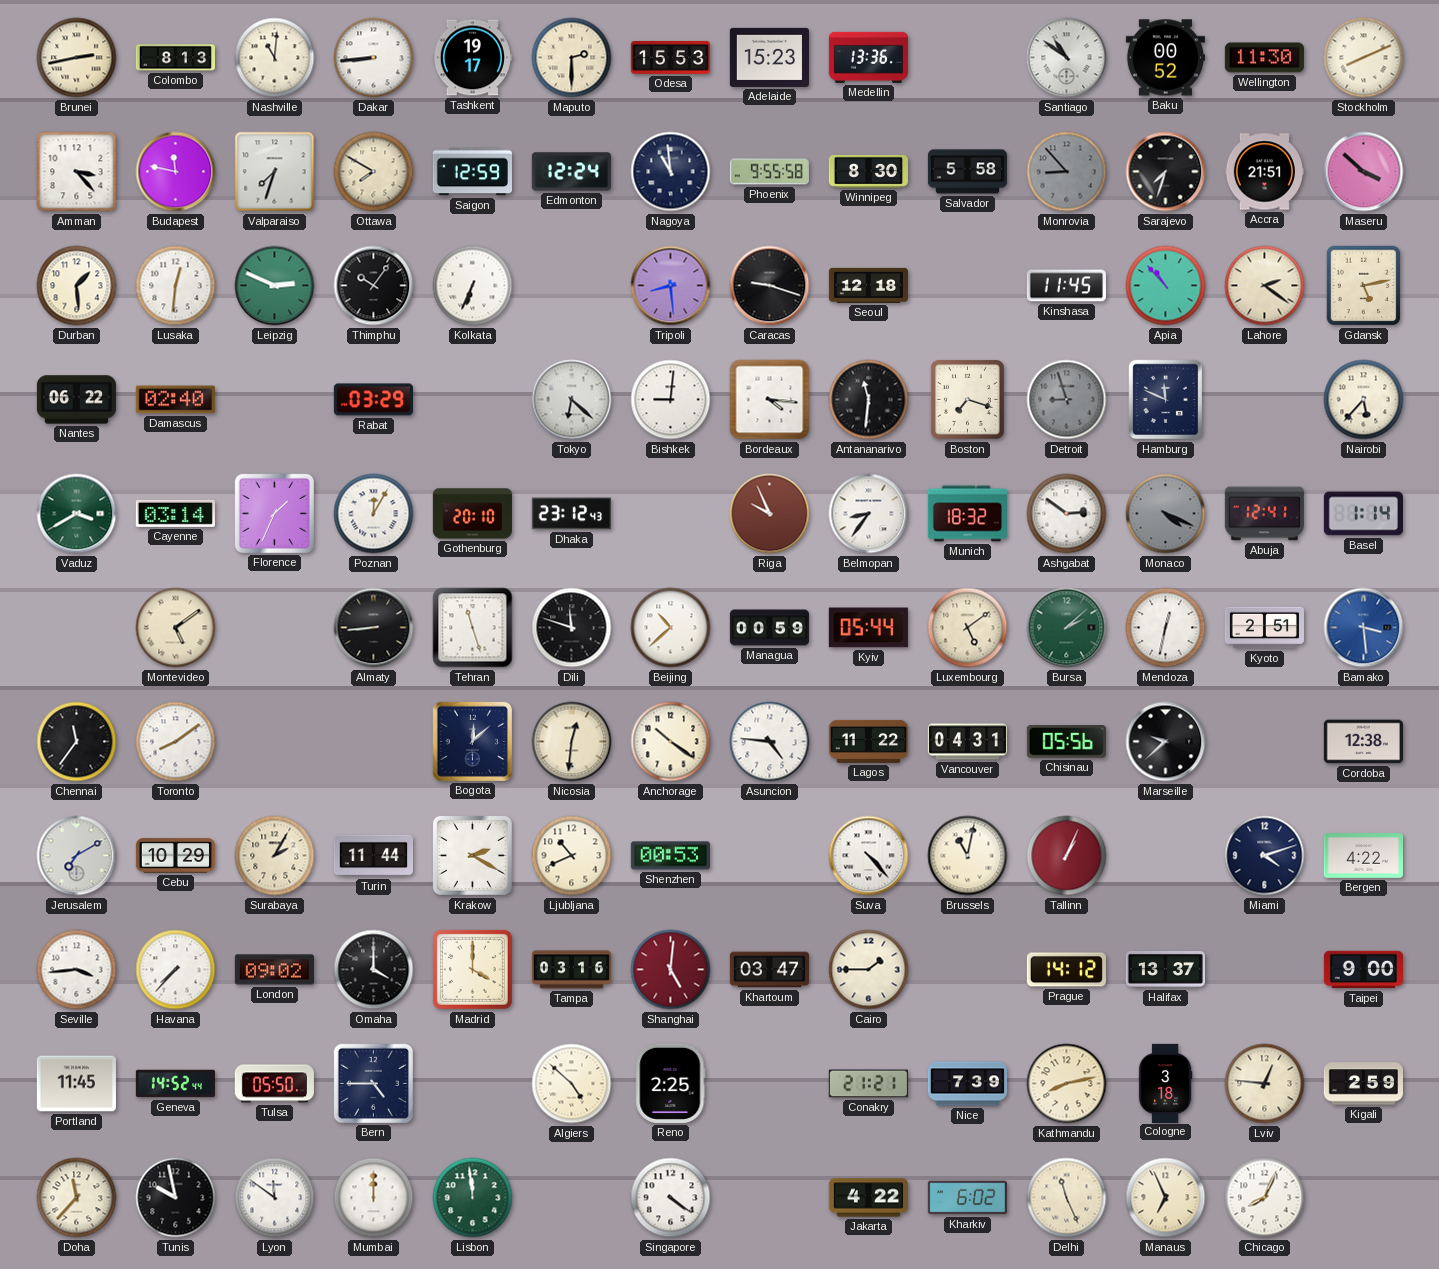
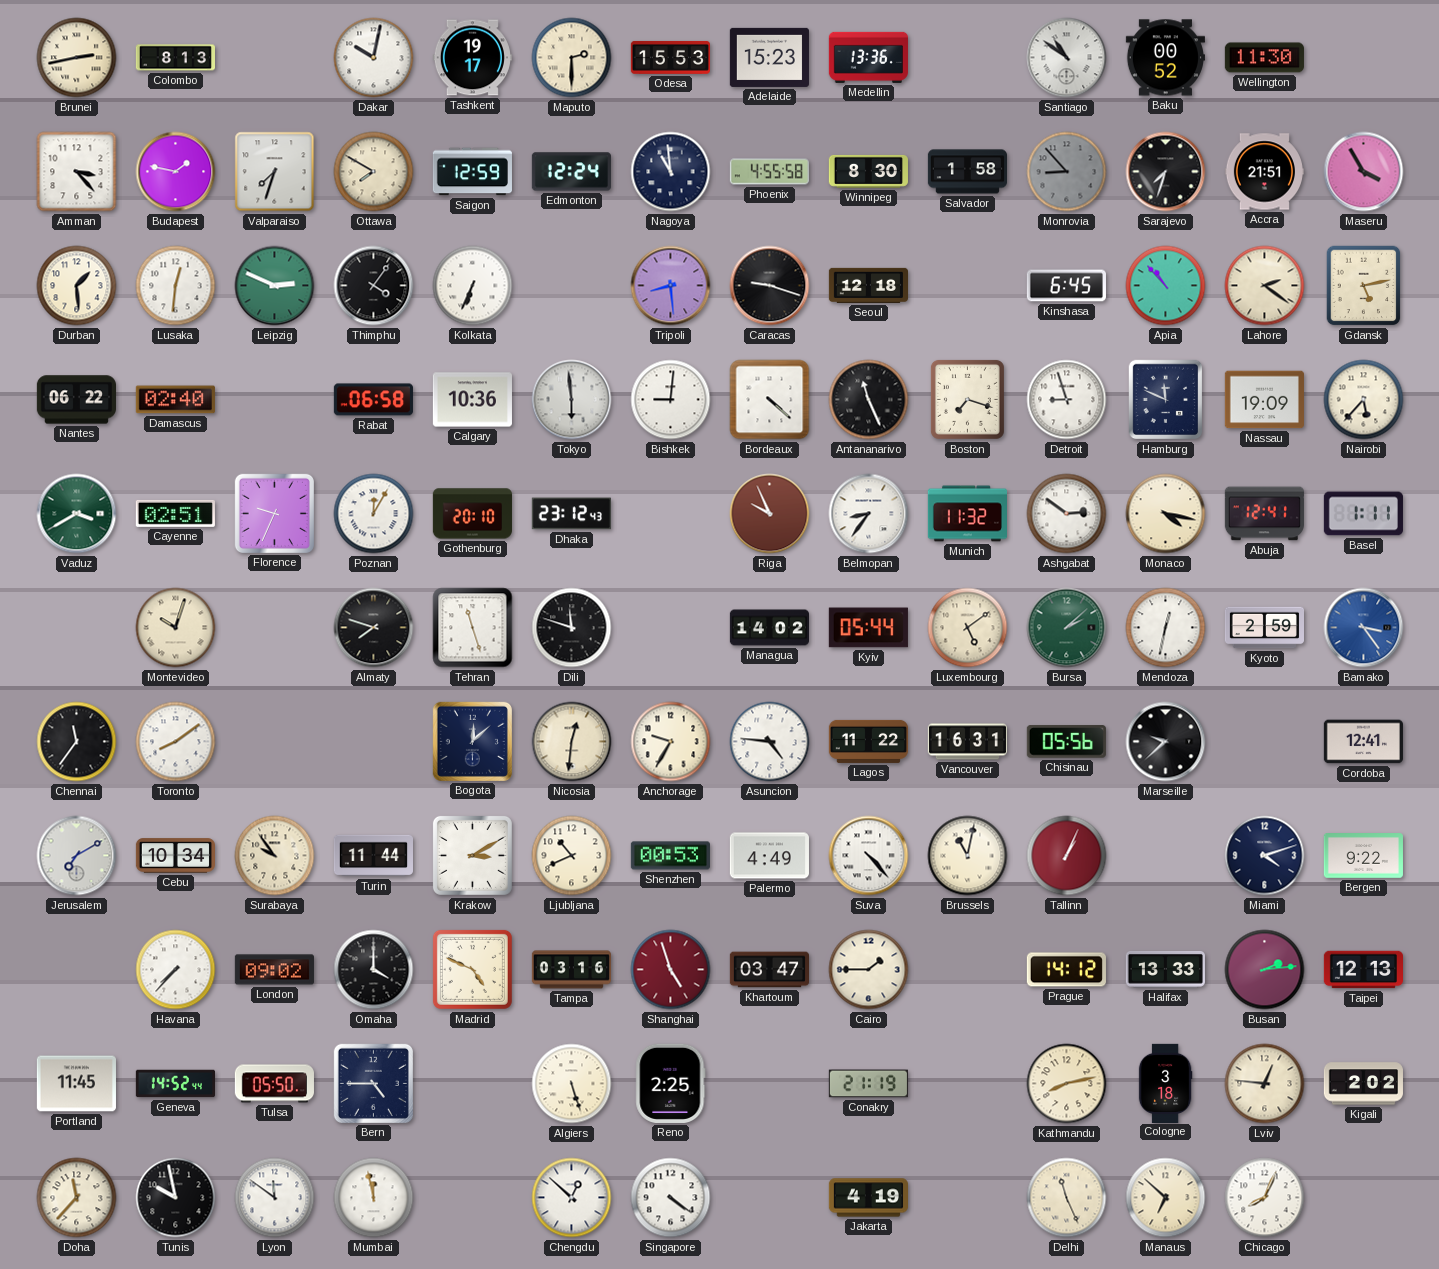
Nashville: 11:01 -> none (275, 58)
Dakar: 8:44 -> 10:02 (374, 58)
Stockholm: 8:11 -> none (1364, 58)
Budapest: 11:47 -> 1:47 (176, 172)
Phoenix: 9:55 -> 4:55 (769, 172)
Salvador: 5:58 -> 1:58 (967, 172)
Maseru: 3:52 -> 3:55 (1364, 172)
Thimphu: 10:06 -> 4:06 (374, 286)
Kinshasa: 11:45 -> 6:45 (1066, 286)
Rabat: 03:29 -> 06:58 (373, 400)
Calgary: none -> 10:36 (472, 400)
Tokyo: 6:22 -> 5:59 (572, 400)
Bordeaux: 4:16 -> 4:22 (770, 400)
Antananarivo: 11:31 -> 11:26 (869, 400)
Detroit dial: grey -> white (1067, 400)
Nassau: none -> 19:09 (1264, 400)
Cayenne: 03:14 -> 02:51 (175, 513)
Florence: 1:34 -> 9:34 (274, 513)
Munich: 18:32 -> 11:32 (967, 514)
Monaco: 4:19 -> 4:17 (1166, 514)
Monaco dial: grey -> cream (1166, 514)
Basel: 1:14 -> 1:11 (1363, 514)
Montevideo: 5:09 -> 10:03 (176, 628)
Almaty: 8:44 -> 7:48 (374, 628)
Beijing: 10:38 -> none (671, 628)
Managua: 00:59 -> 14:02 (769, 628)
Kyoto: 2:51 -> 2:59 (1264, 628)
Bamako: 3:29 -> 3:24 (1364, 628)
Anchorage: 10:21 -> 9:35 (671, 742)
Vancouver: 04:31 -> 16:31 (967, 742)
Cordoba: 12:38 -> 12:41 (1363, 742)
Cebu: 10:29 -> 10:34 (175, 856)
Surabaya: 2:05 -> 9:54 (275, 856)
Krakow: 2:20 -> 3:10 (472, 855)
Palermo: none -> 4:49 (769, 856)
Bergen: 4:22 -> 9:22 (1363, 856)
Seville: 3:44 -> none (77, 970)
Madrid: 4:00 -> 4:49 (472, 969)
Shanghai: 5:01 -> 4:57 (671, 970)
Halifax: 13:37 -> 13:33 (1165, 970)
Busan: none -> 2:14 (1265, 970)
Taipei: 9:00 -> 12:13 (1363, 970)
Algiers: 4:52 -> 5:27 (572, 1084)
Conakry: 21:21 -> 21:19 (868, 1084)
Nice: 7:39 -> none (967, 1084)
Kigali: 2:59 -> 2:02 (1363, 1084)
Mumbai: 12:00 -> 11:58 (374, 1198)
Lisbon: 11:59 -> none (473, 1198)
Chengdu: none -> 12:52 (572, 1198)
Jakarta: 4:22 -> 4:19 (868, 1198)
Kharkiv: 6:02 -> none (967, 1198)
Manaus: 6:56 -> 6:52 (1166, 1198)
